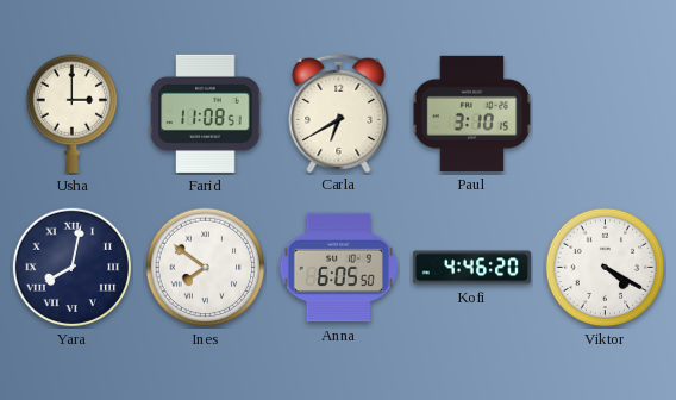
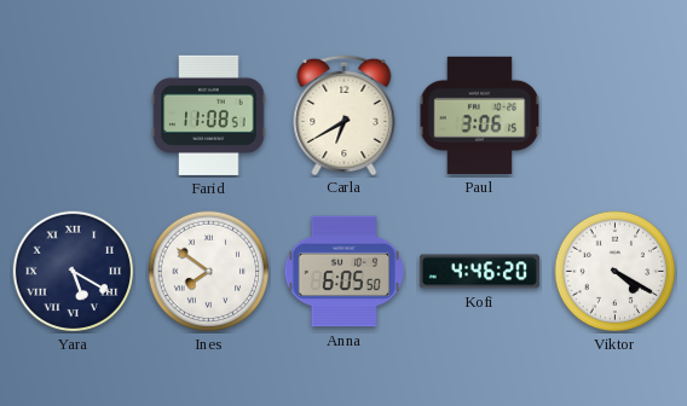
Usha: 3:00 -> none (71, 113)
Paul: 3:10 -> 3:06 (480, 115)
Yara: 8:02 -> 5:20 (74, 272)
